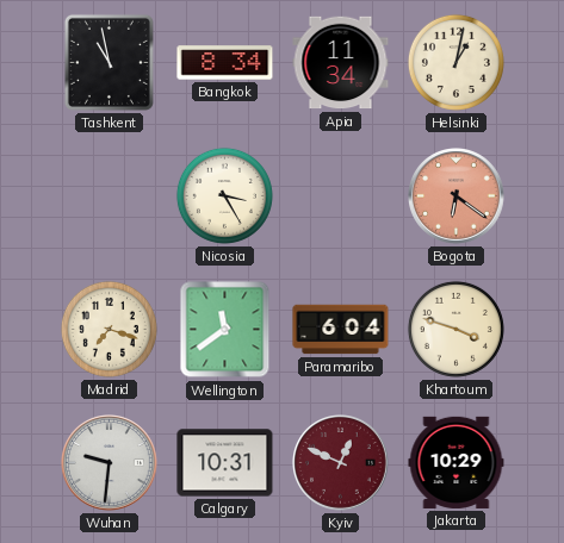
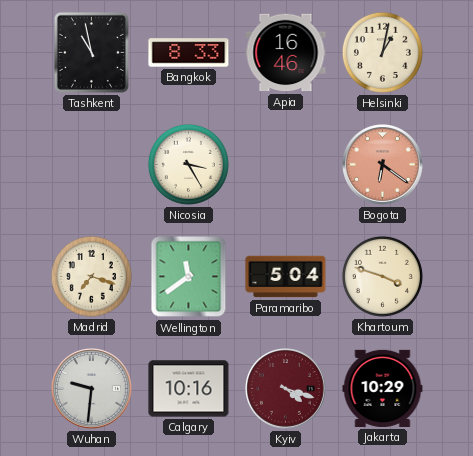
Bangkok: 8:34 -> 8:33 (189, 53)
Apia: 11:34 -> 16:46 (286, 53)
Paramaribo: 6:04 -> 5:04 (286, 277)
Calgary: 10:31 -> 10:16 (189, 389)
Kyiv: 12:49 -> 4:18 (286, 389)
